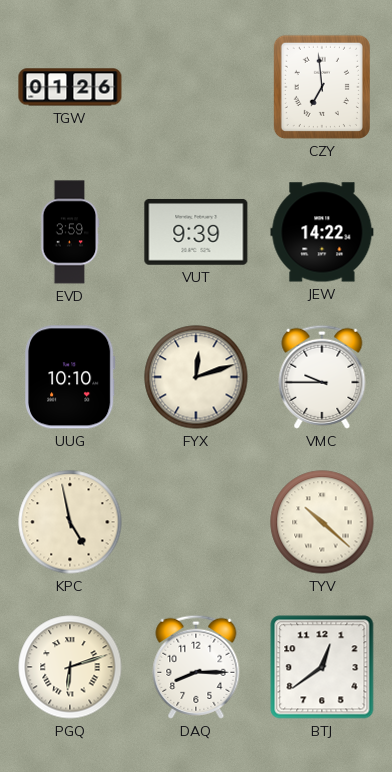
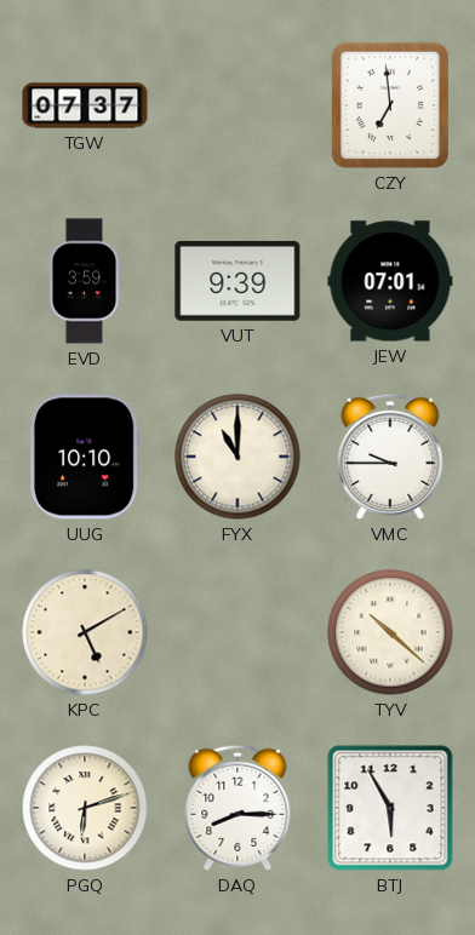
TGW: 01:26 -> 07:37 (85, 105)
JEW: 14:22 -> 07:01 (390, 281)
FYX: 12:12 -> 11:00 (237, 457)
KPC: 4:58 -> 5:10 (85, 632)
BTJ: 12:39 -> 5:55 (390, 808)
